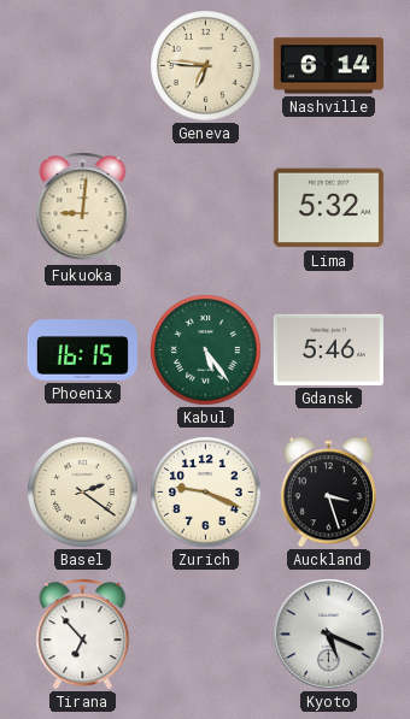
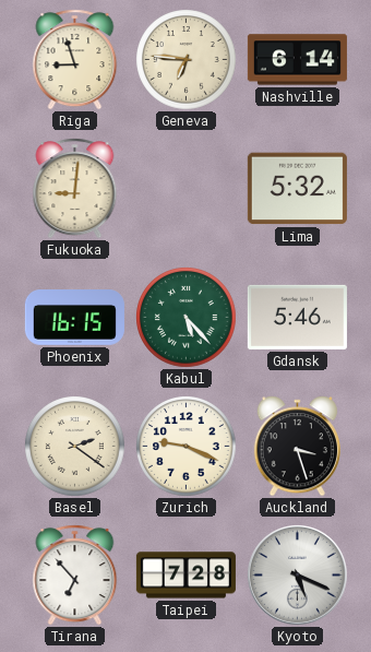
Riga: none -> 8:57 (75, 60)
Kabul: 5:24 -> 5:23 (187, 318)
Taipei: none -> 7:28 (185, 576)
